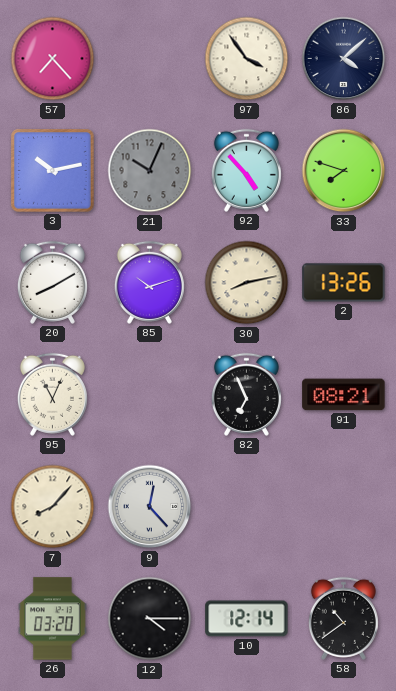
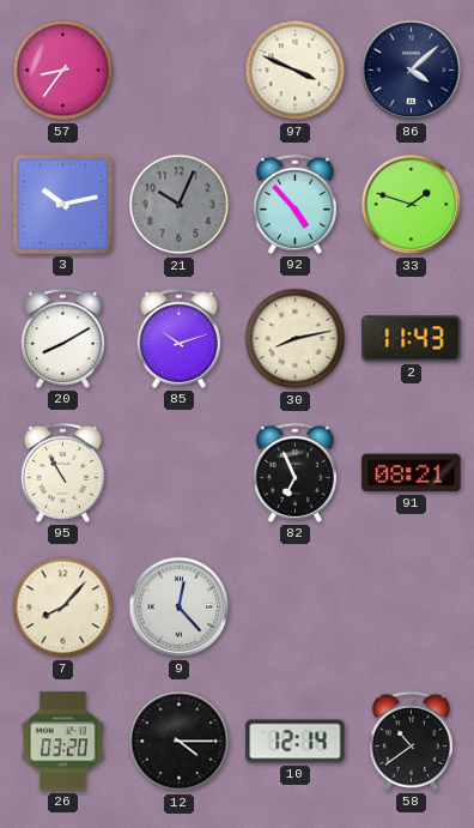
57: 7:23 -> 8:36 (63, 71)
97: 3:54 -> 3:49 (296, 71)
33: 7:48 -> 1:48 (412, 205)
2: 13:26 -> 11:43 (412, 339)
95: 11:04 -> 10:55 (62, 472)
